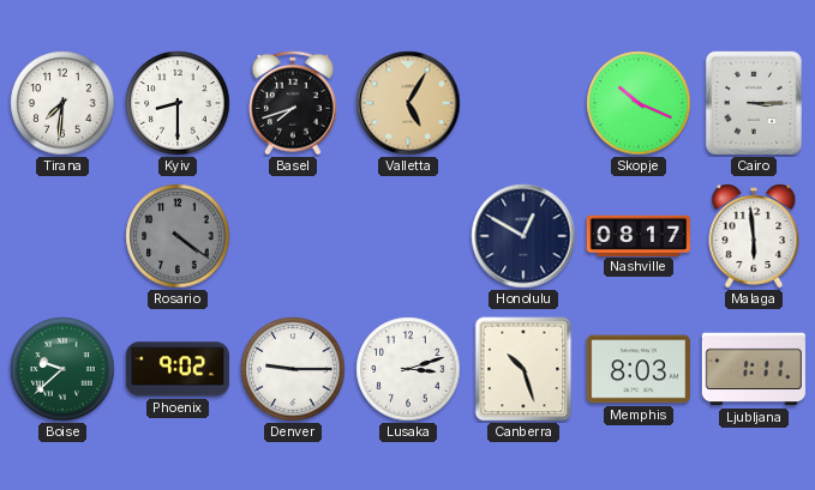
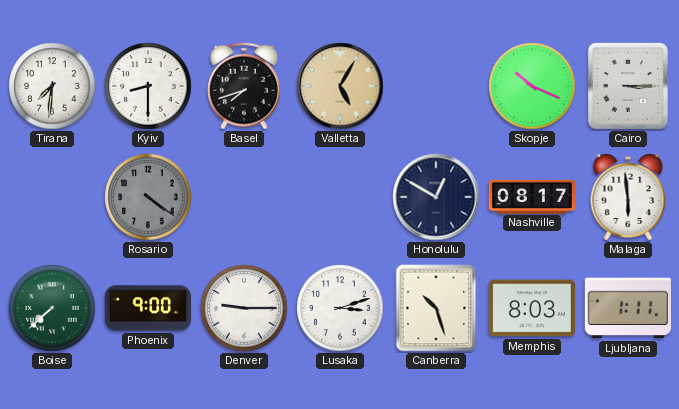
Boise: 9:38 -> 7:38 (52, 308)
Phoenix: 9:02 -> 9:00 (147, 308)
